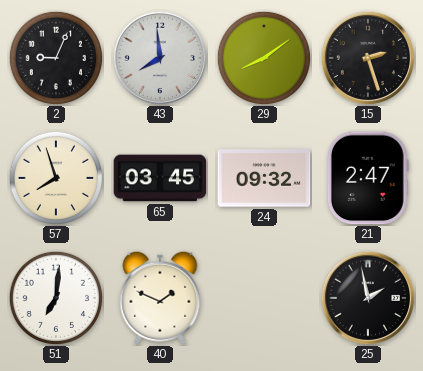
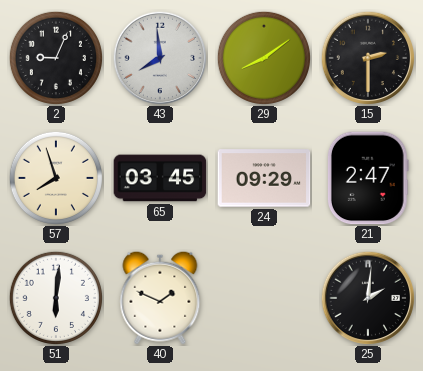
15: 2:27 -> 2:30 (367, 57)
24: 09:32 -> 09:29 (264, 178)
51: 7:01 -> 6:01 (56, 298)
25: 1:58 -> 2:01 (367, 297)
